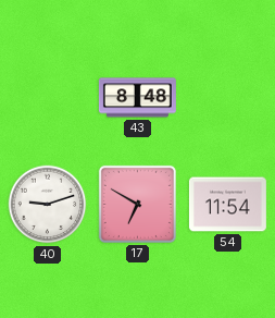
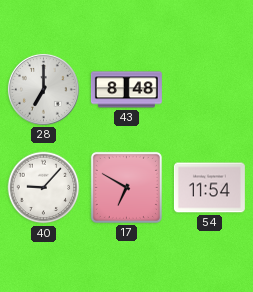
28: none -> 7:00 (43, 89)
40: 9:12 -> 9:07 (44, 188)
